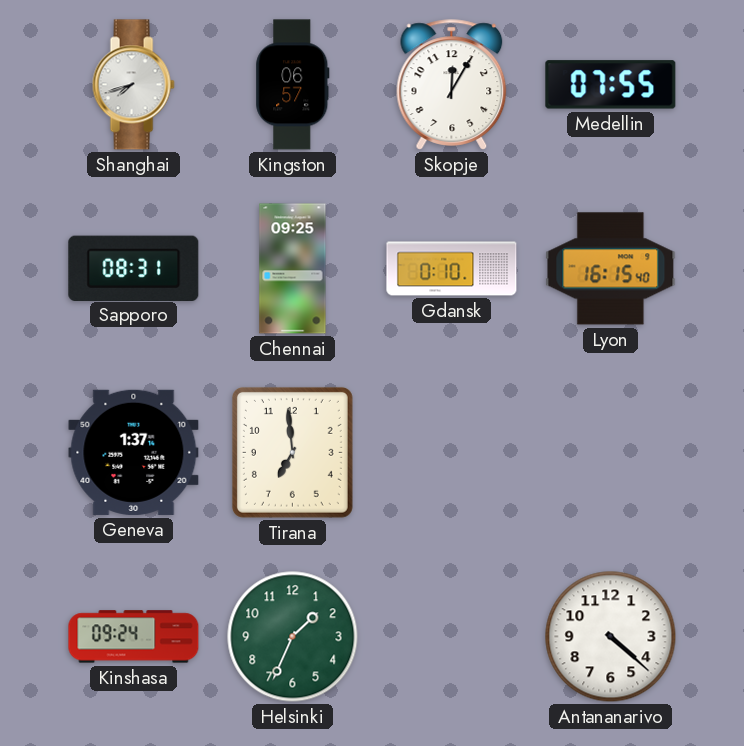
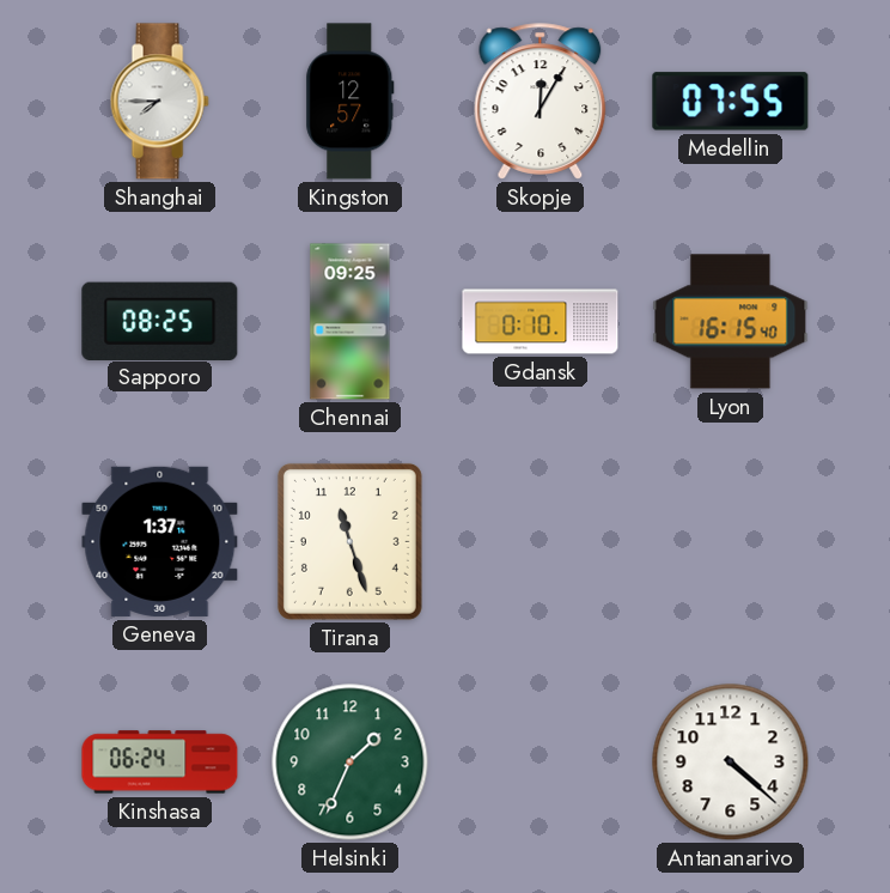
Shanghai: 7:42 -> 7:45 (159, 102)
Kingston: 06:57 -> 12:57 (350, 102)
Sapporo: 08:31 -> 08:25 (160, 321)
Tirana: 6:59 -> 11:27 (349, 541)
Kinshasa: 09:24 -> 06:24 (160, 763)
